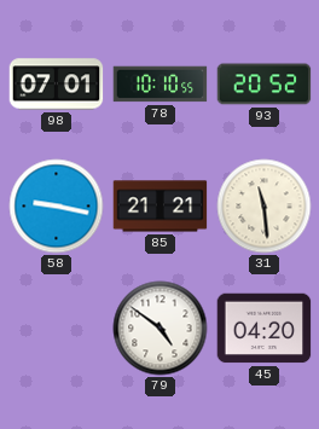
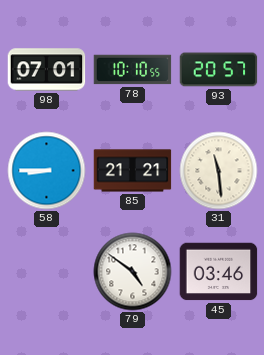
93: 20:52 -> 20:57 (219, 70)
58: 9:17 -> 8:45 (47, 171)
45: 04:20 -> 03:46 (219, 272)
